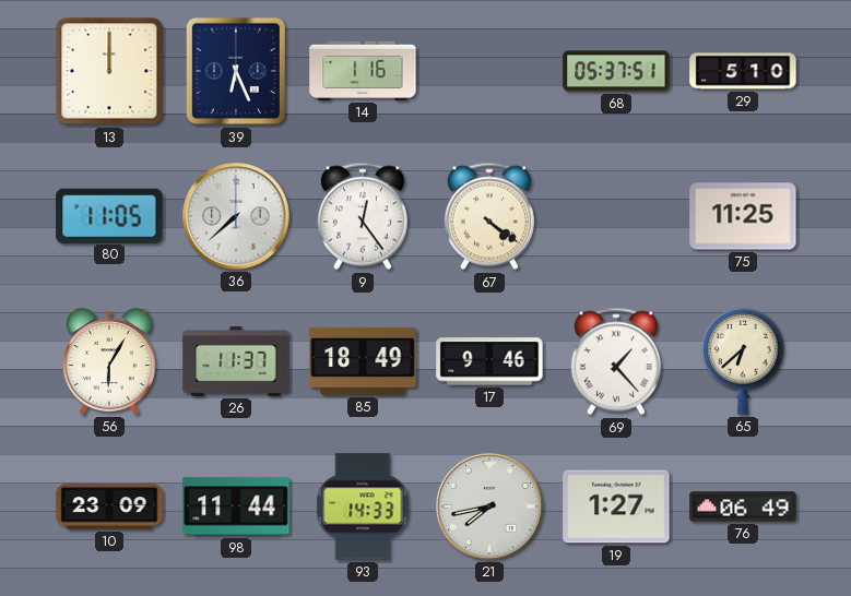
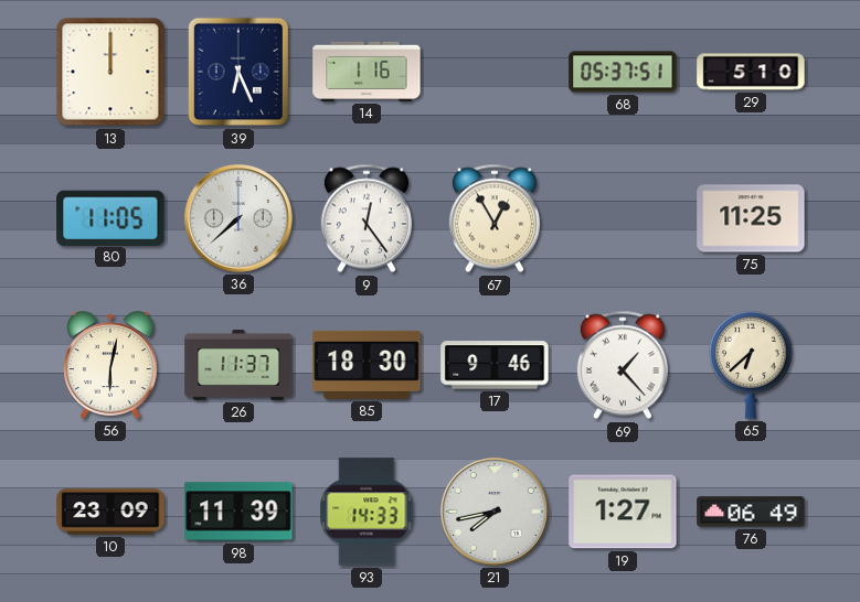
67: 4:21 -> 12:55 (495, 218)
56: 6:05 -> 6:02 (112, 365)
85: 18:49 -> 18:30 (367, 365)
98: 11:44 -> 11:39 (238, 512)
